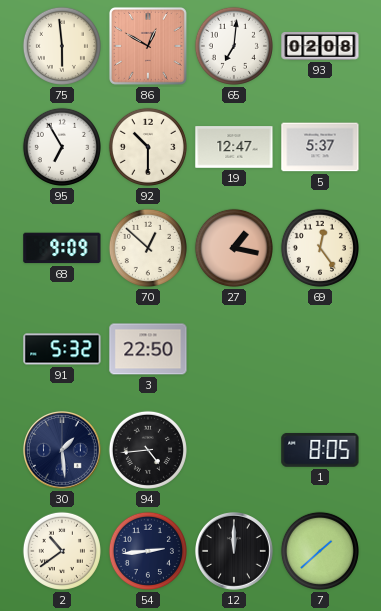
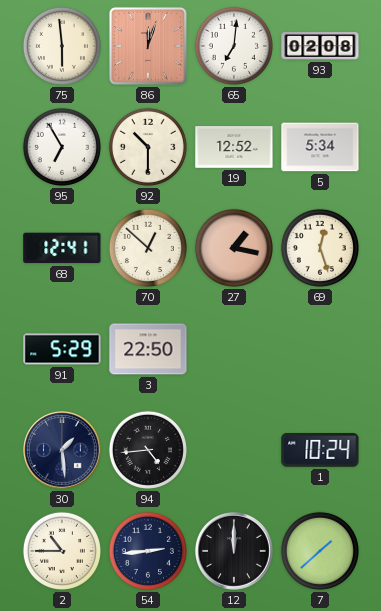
86: 12:50 -> 12:03 (148, 46)
19: 12:47 -> 12:52 (234, 147)
5: 5:37 -> 5:34 (320, 147)
68: 9:09 -> 12:41 (62, 248)
69: 12:24 -> 12:27 (320, 248)
91: 5:32 -> 5:29 (62, 349)
1: 8:05 -> 10:24 (320, 450)
2: 10:39 -> 10:45 (62, 551)
